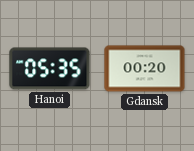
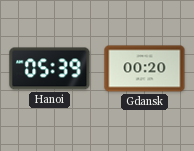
Hanoi: 05:35 -> 05:39 (50, 69)
